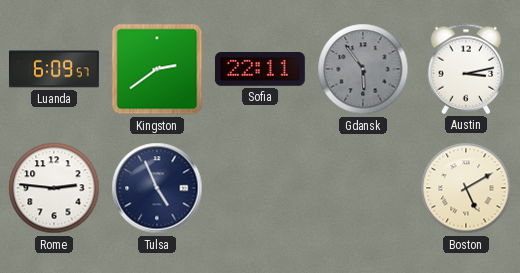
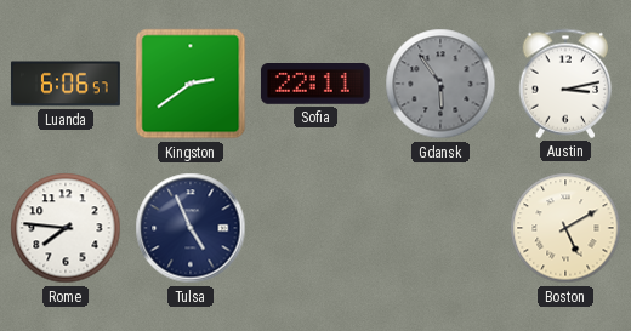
Luanda: 6:09 -> 6:06 (66, 84)
Rome: 2:46 -> 7:46 (66, 228)
